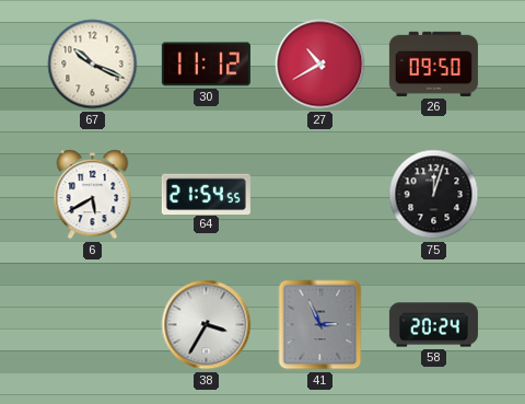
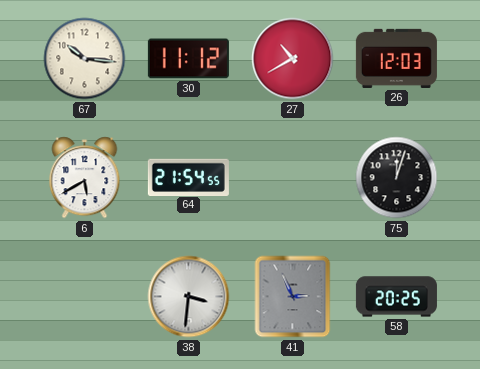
67: 10:19 -> 10:16 (85, 59)
26: 09:50 -> 12:03 (396, 58)
38: 3:35 -> 3:31 (189, 297)
58: 20:24 -> 20:25 (396, 297)
